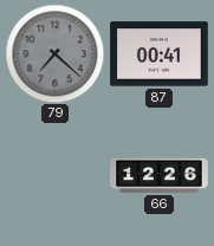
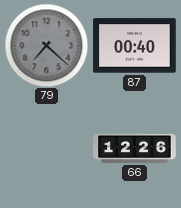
87: 00:41 -> 00:40 (135, 46)
